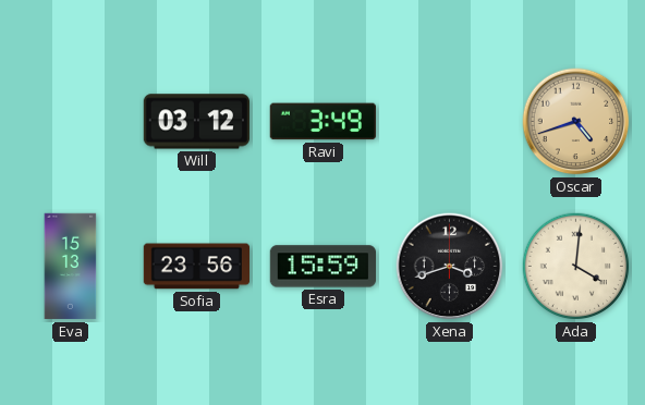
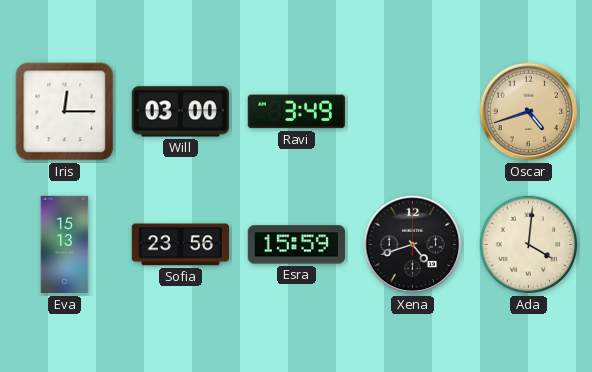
Iris: none -> 12:15 (65, 112)
Will: 03:12 -> 03:00 (180, 112)
Xena: 3:42 -> 4:42 (413, 245)
